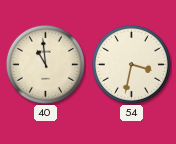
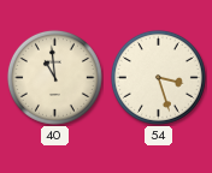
54: 3:32 -> 3:27 (158, 77)
